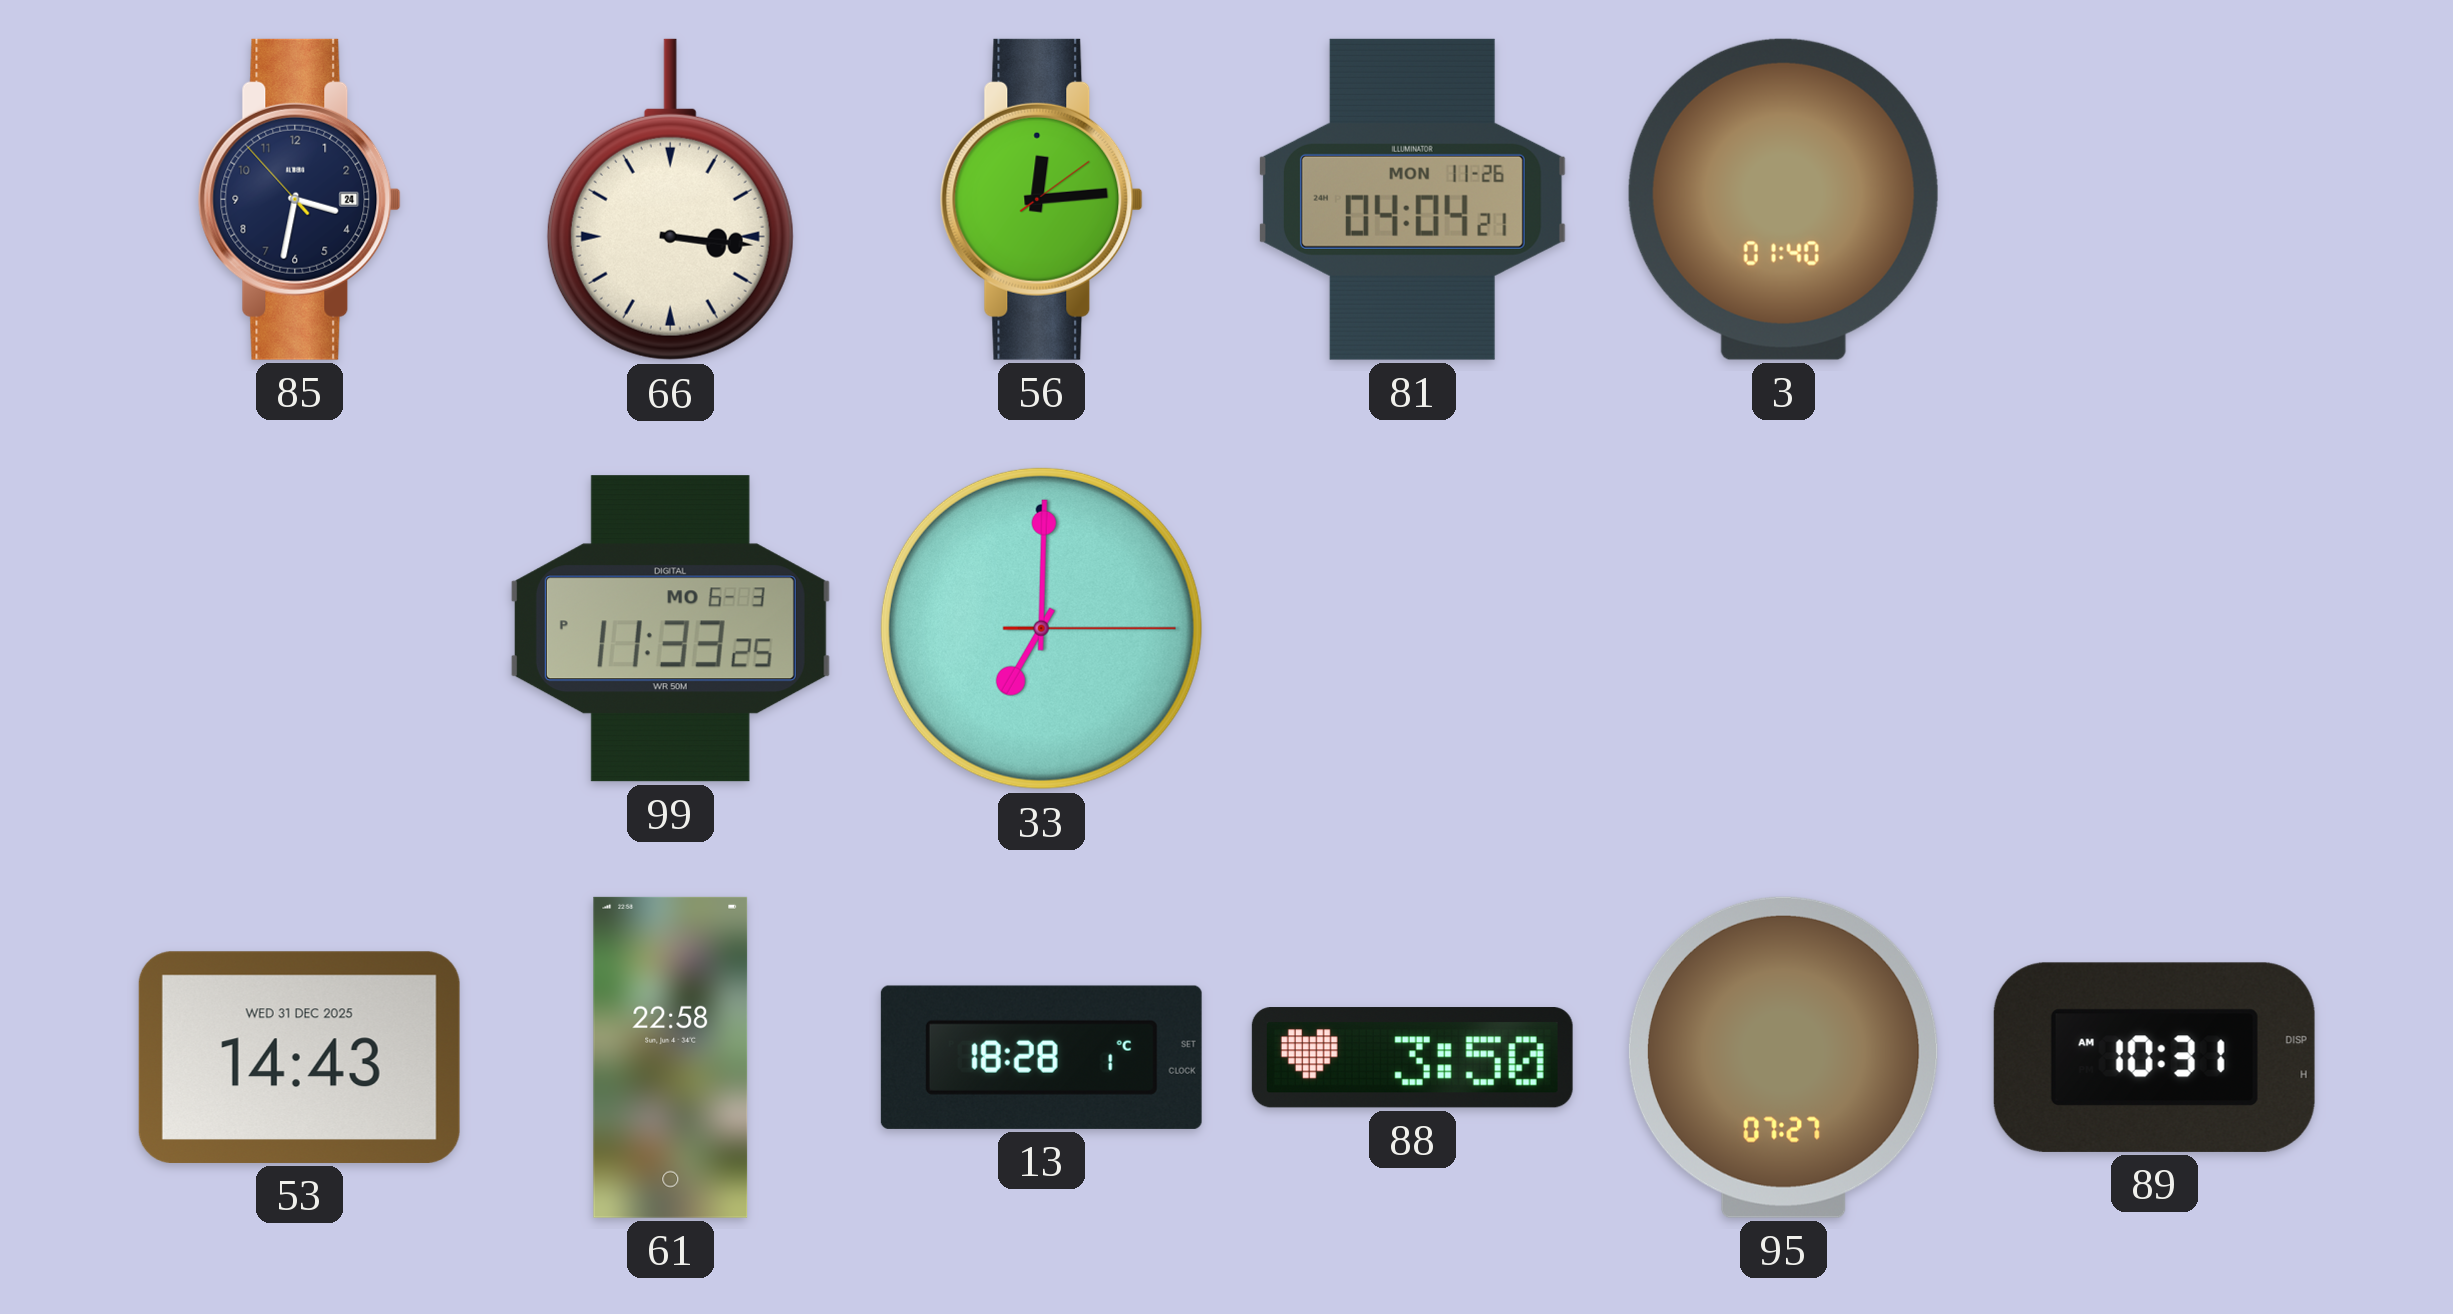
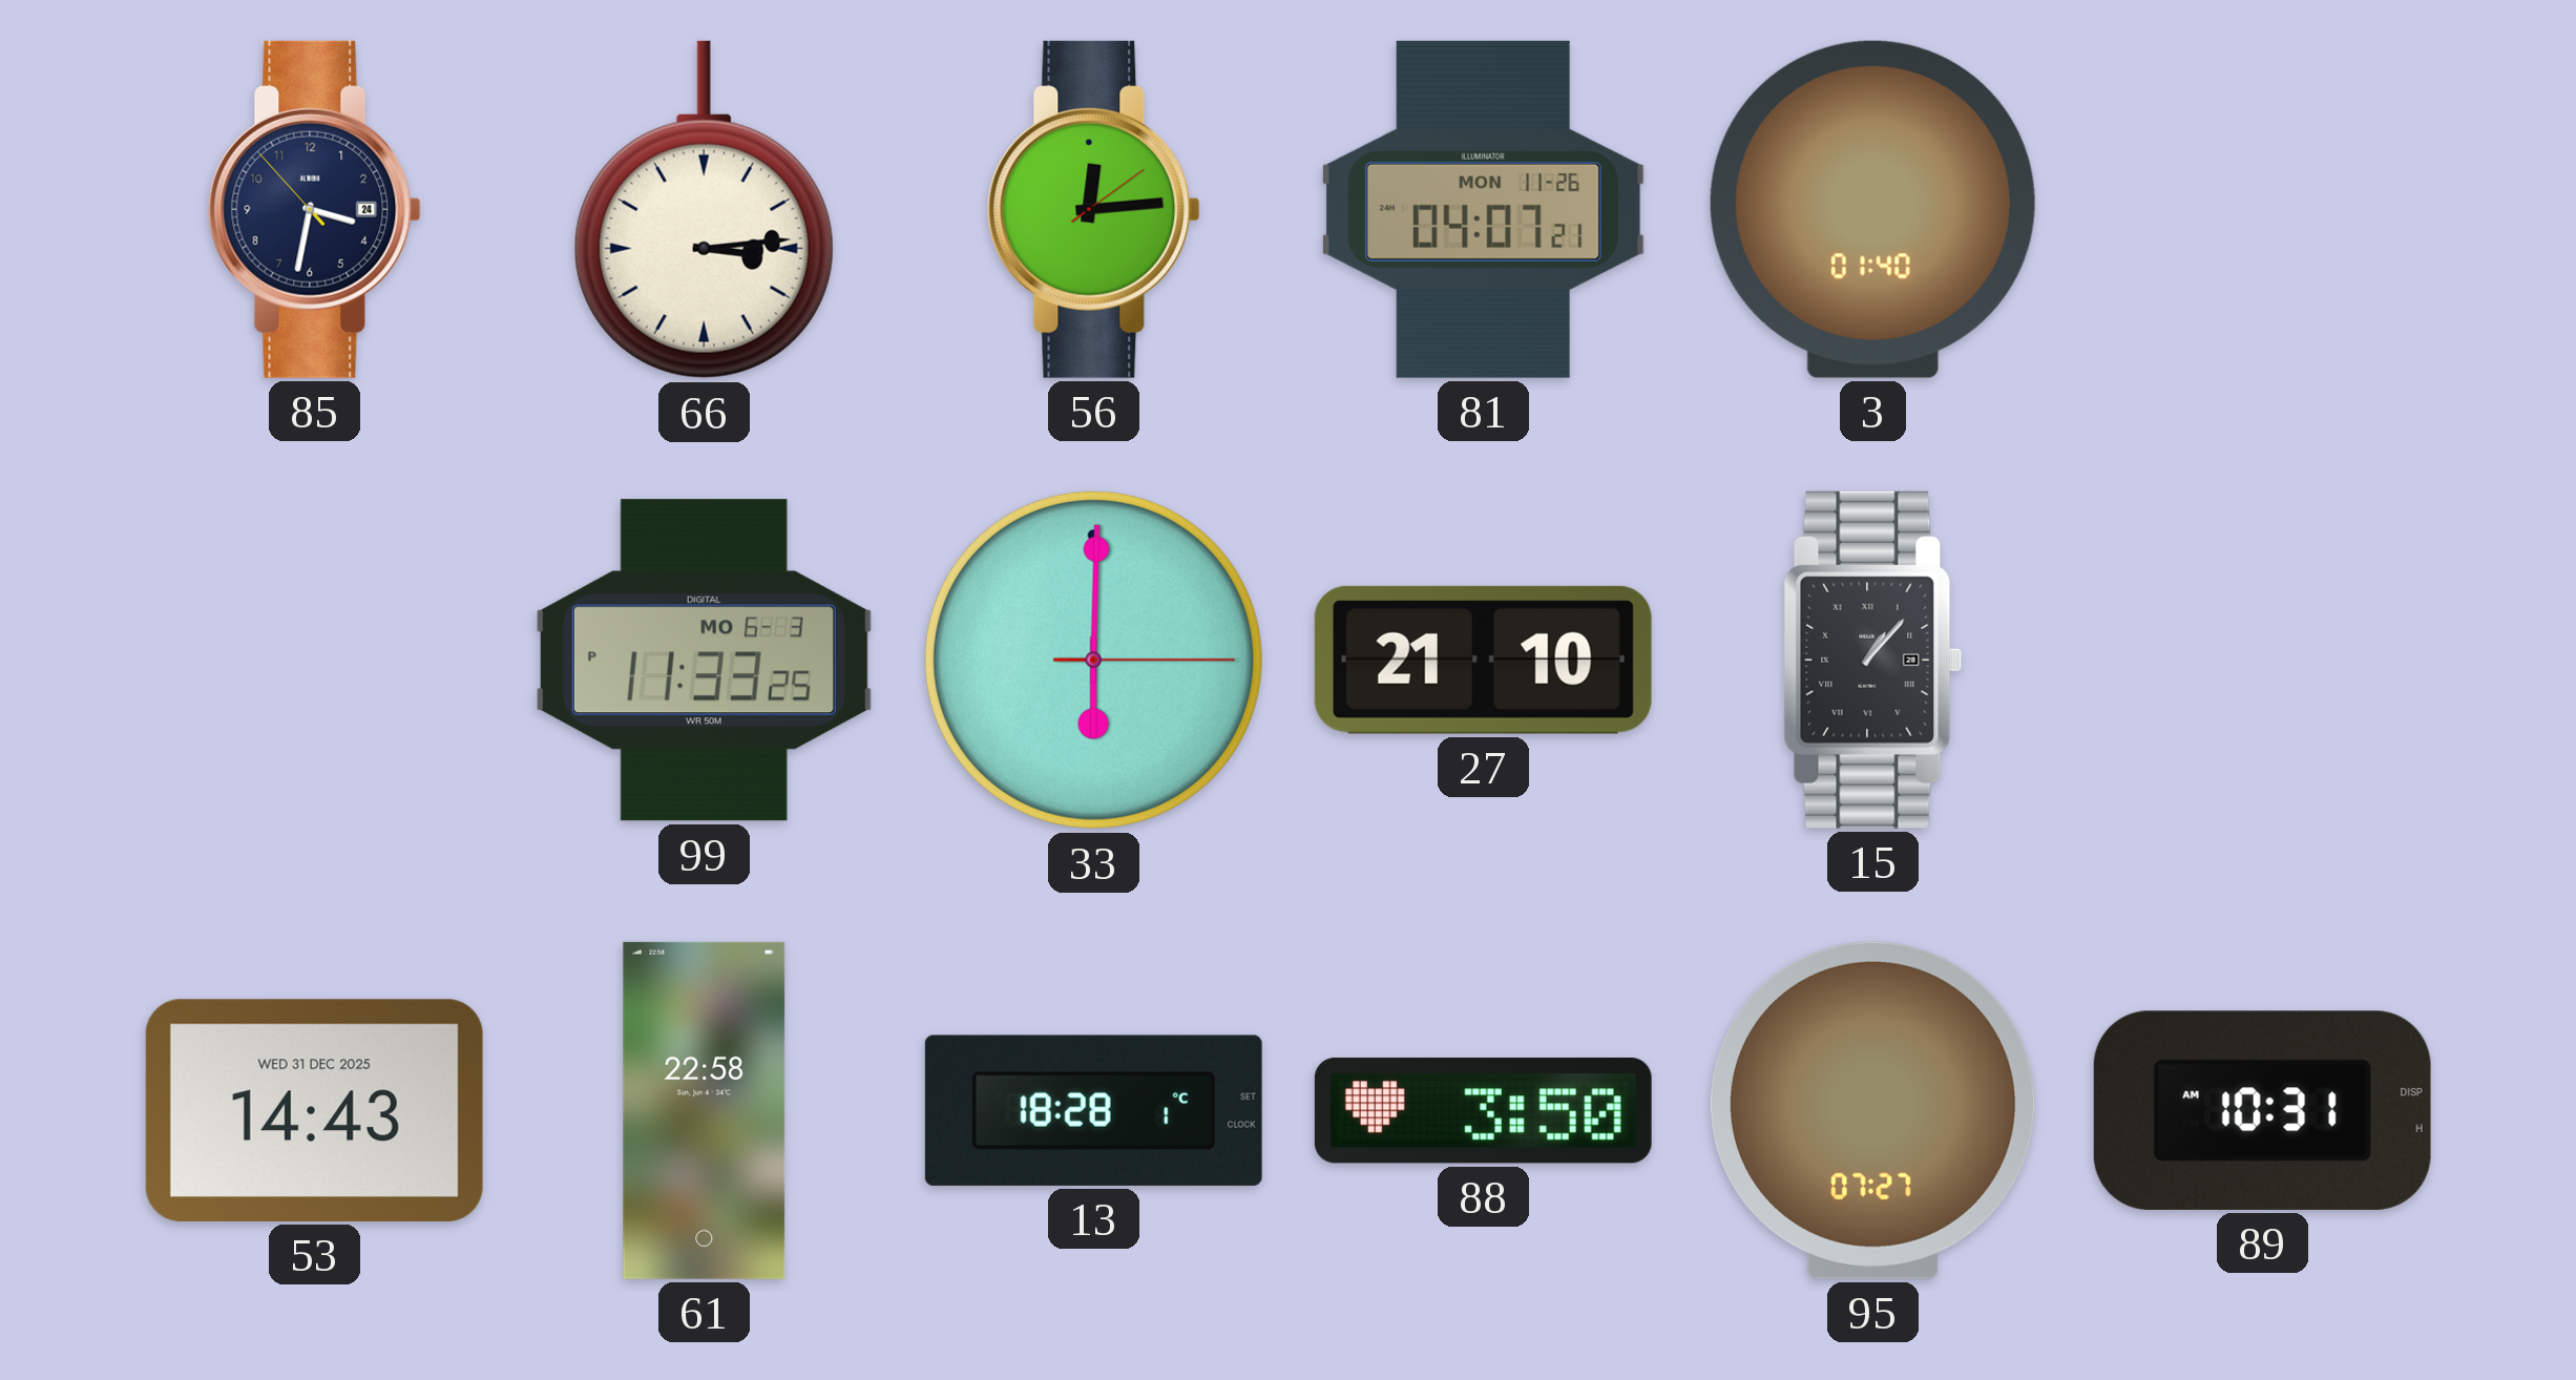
66: 3:16 -> 3:14 (704, 210)
81: 04:04 -> 04:07 (1483, 209)
33: 7:00 -> 6:00 (1093, 660)
27: none -> 21:10 (1483, 660)
15: none -> 1:07 (1873, 660)
